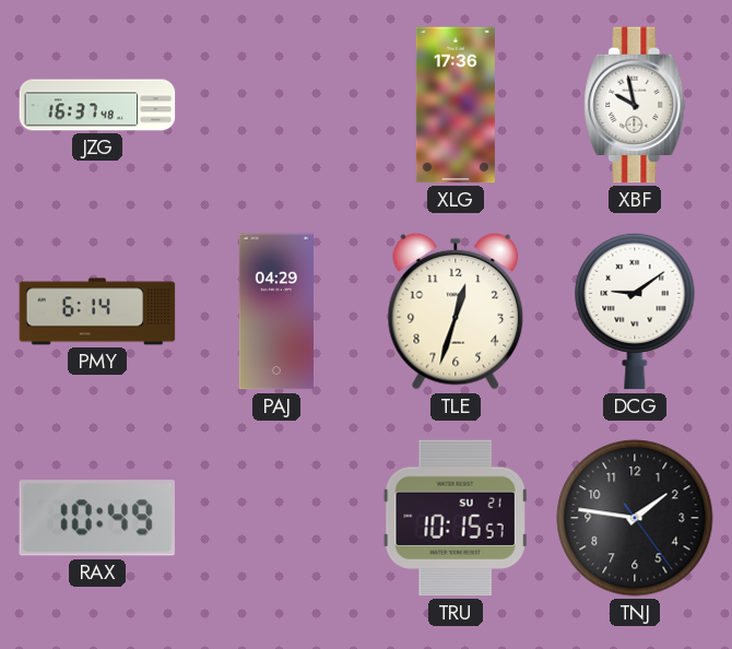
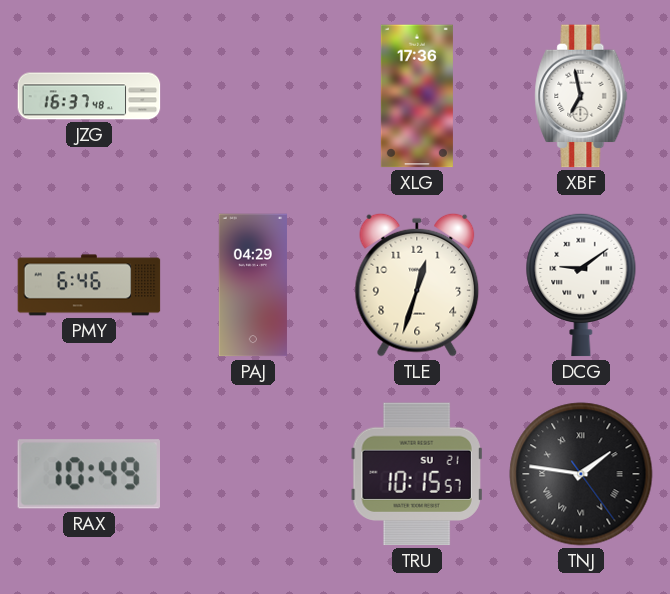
XBF: 9:58 -> 6:58 (581, 96)
PMY: 6:14 -> 6:46 (89, 285)
TNJ numerals: Arabic -> Roman (581, 474)
